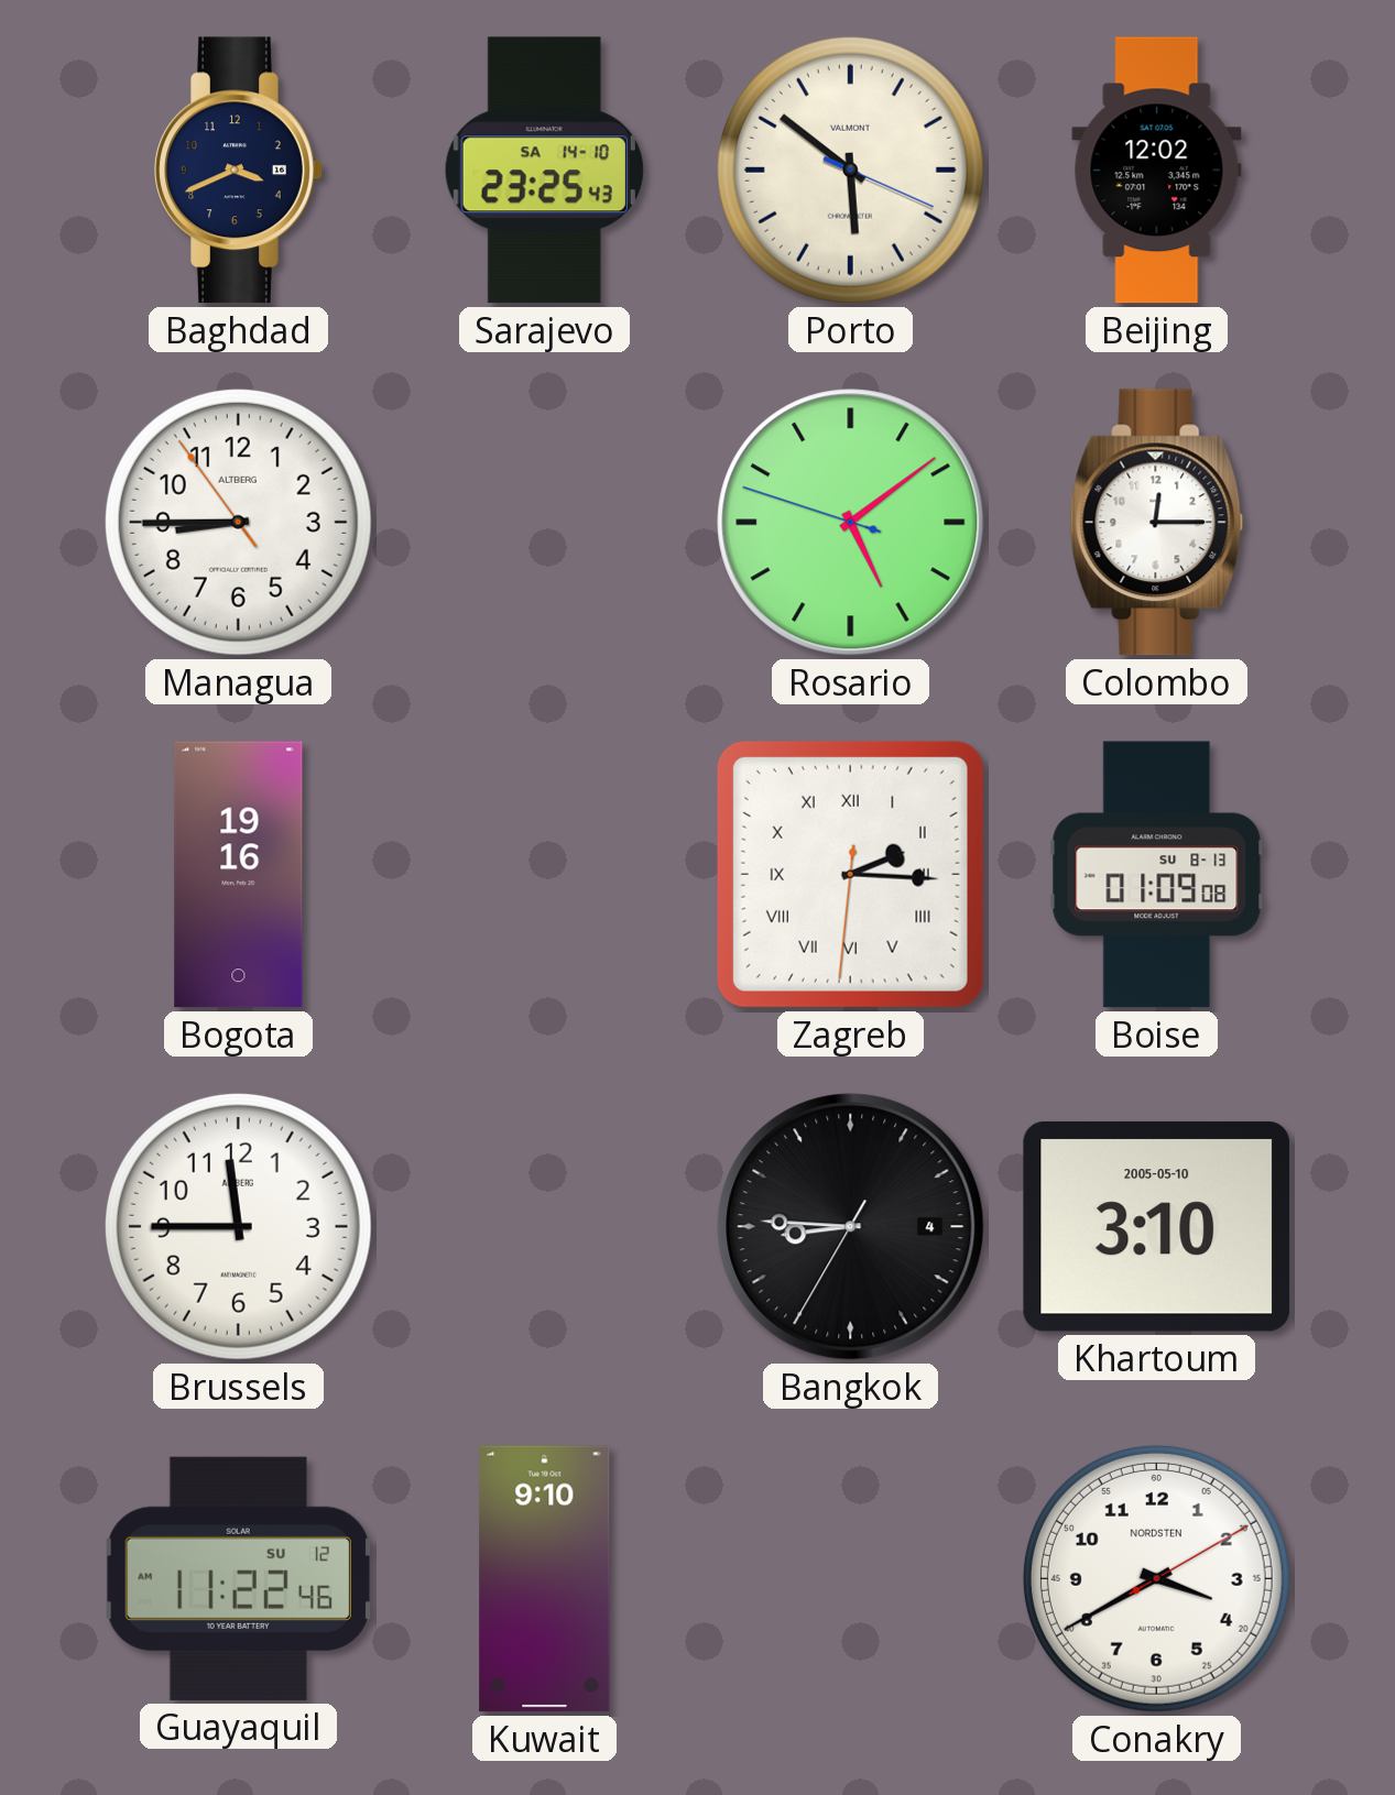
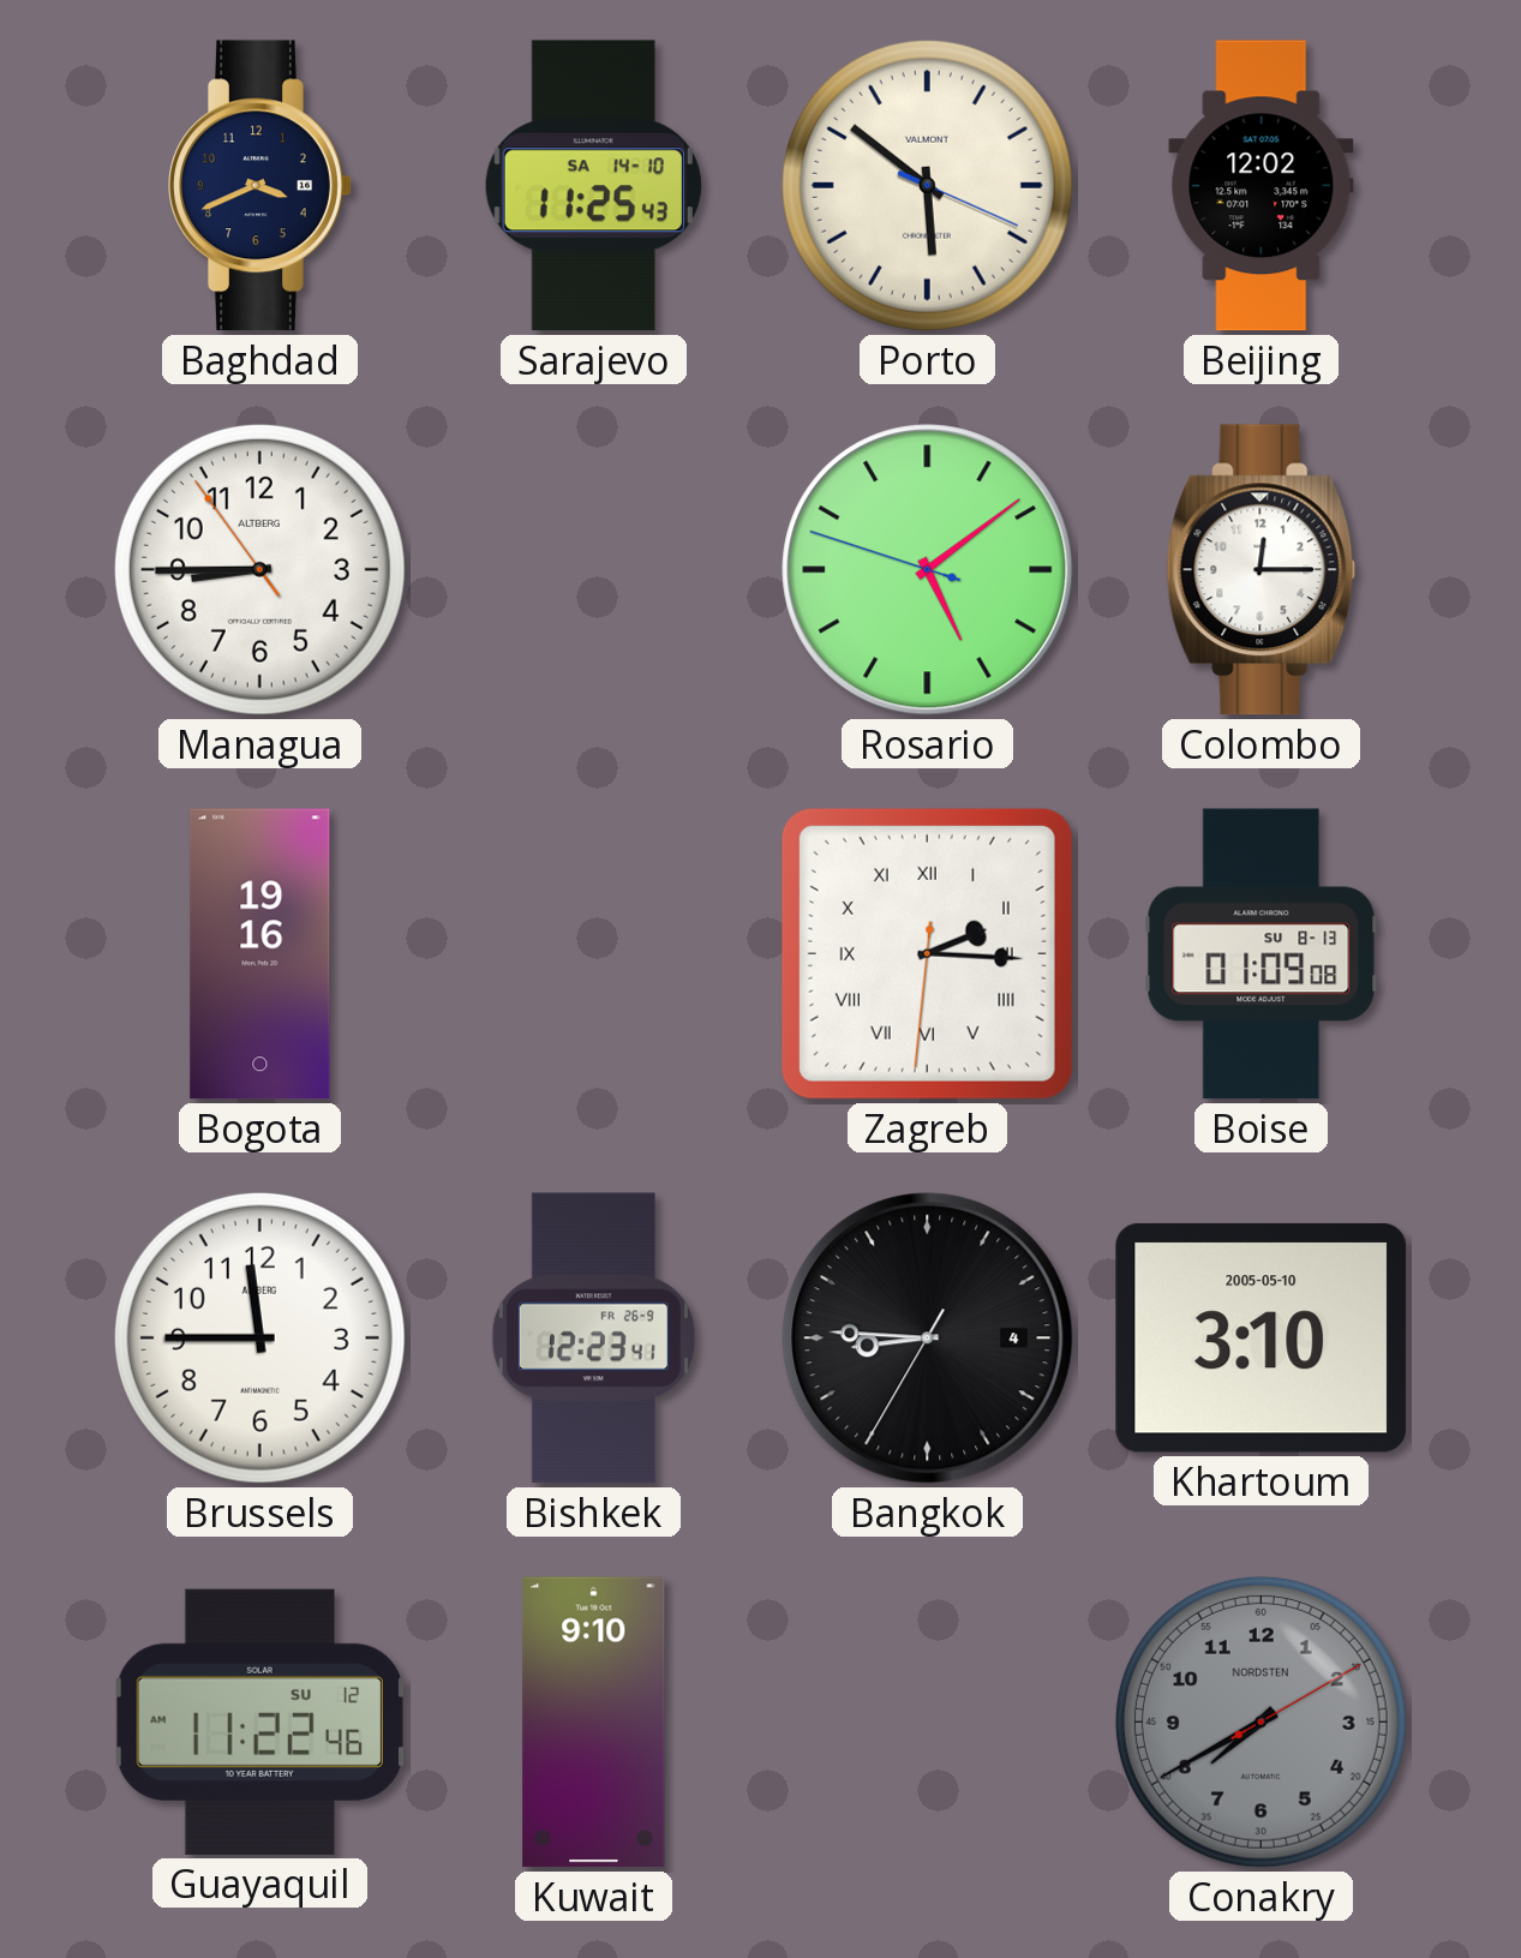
Sarajevo: 23:25 -> 11:25 (593, 186)
Bishkek: none -> 12:23 (593, 1339)
Conakry: 3:40 -> 7:40 (1260, 1722)
Conakry dial: white -> grey (1260, 1722)
